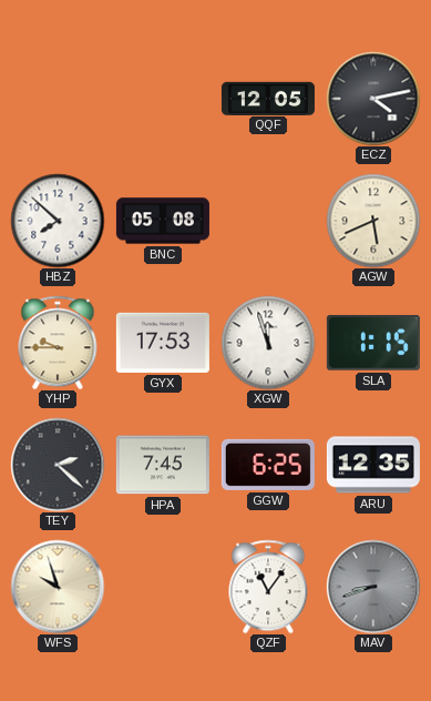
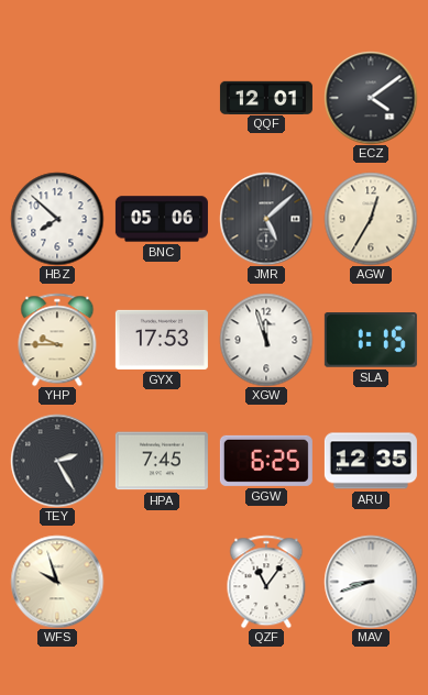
QQF: 12:05 -> 12:01 (266, 97)
ECZ: 4:13 -> 4:09 (371, 98)
BNC: 05:08 -> 05:06 (162, 219)
JMR: none -> 5:08 (266, 219)
AGW: 5:41 -> 12:35 (371, 219)
TEY: 2:22 -> 2:25 (57, 461)
MAV dial: grey -> white (371, 582)
